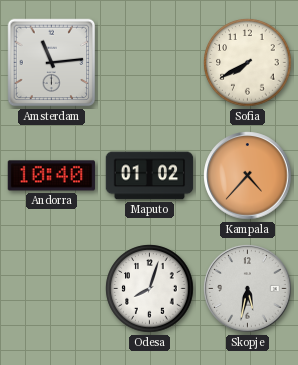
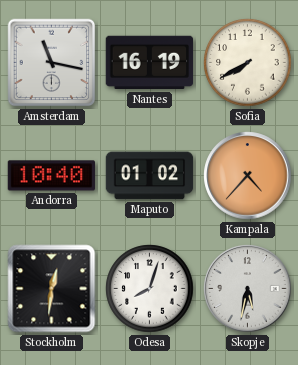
Amsterdam: 11:14 -> 11:17 (52, 63)
Nantes: none -> 16:19 (150, 63)
Stockholm: none -> 12:31 (52, 289)
